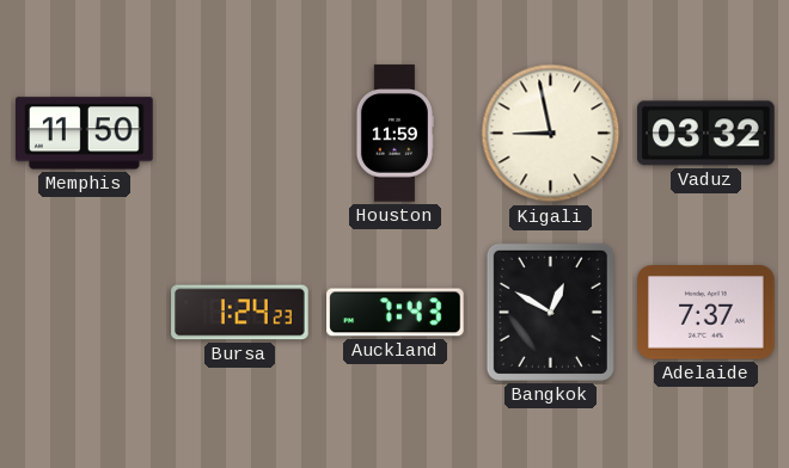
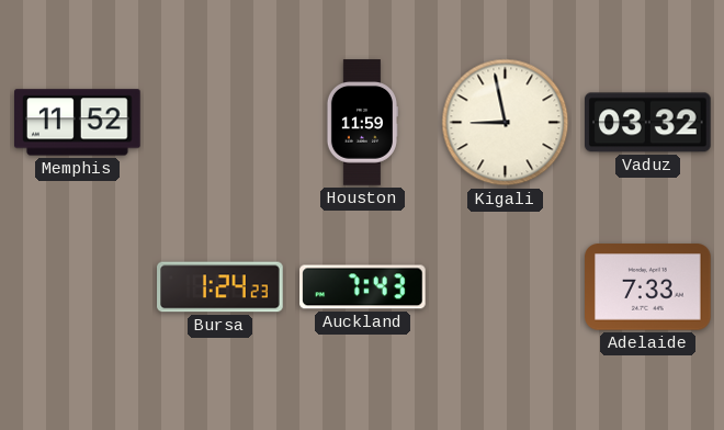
Memphis: 11:50 -> 11:52 (78, 123)
Bangkok: 12:50 -> none (550, 312)
Adelaide: 7:37 -> 7:33 (648, 287)
